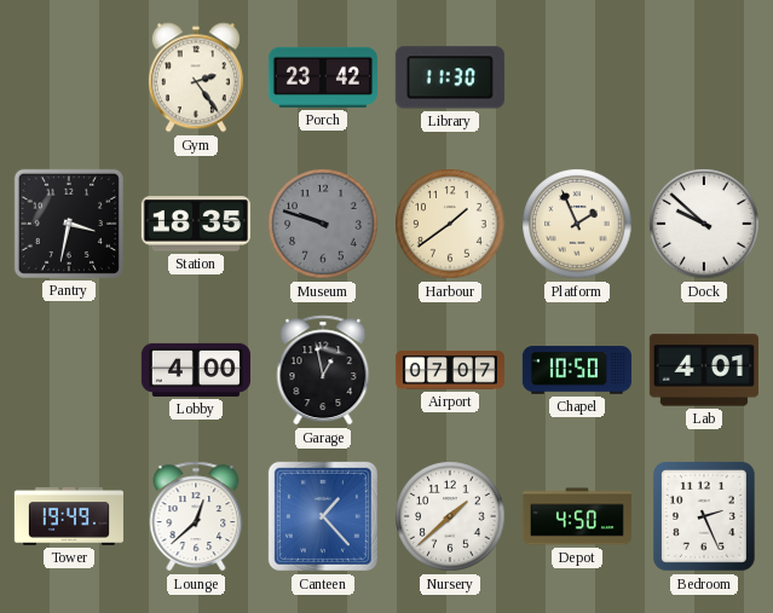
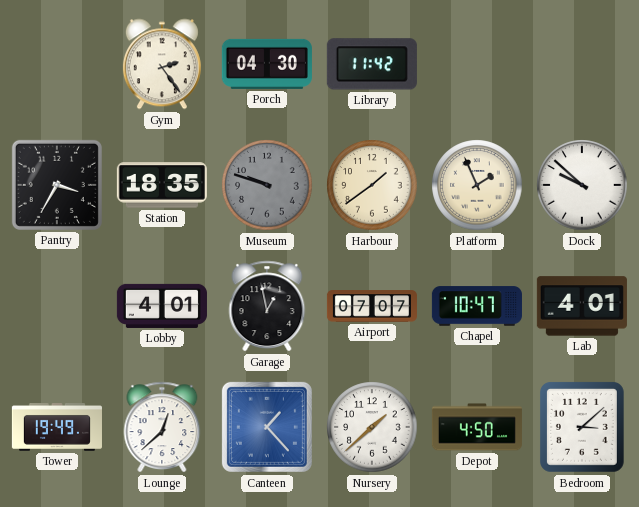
Porch: 23:42 -> 04:30 (267, 64)
Library: 11:30 -> 11:42 (372, 64)
Pantry: 3:32 -> 3:35 (57, 185)
Lobby: 4:00 -> 4:01 (162, 306)
Chapel: 10:50 -> 10:47 (477, 306)
Bedroom: 2:26 -> 3:08 (582, 427)
